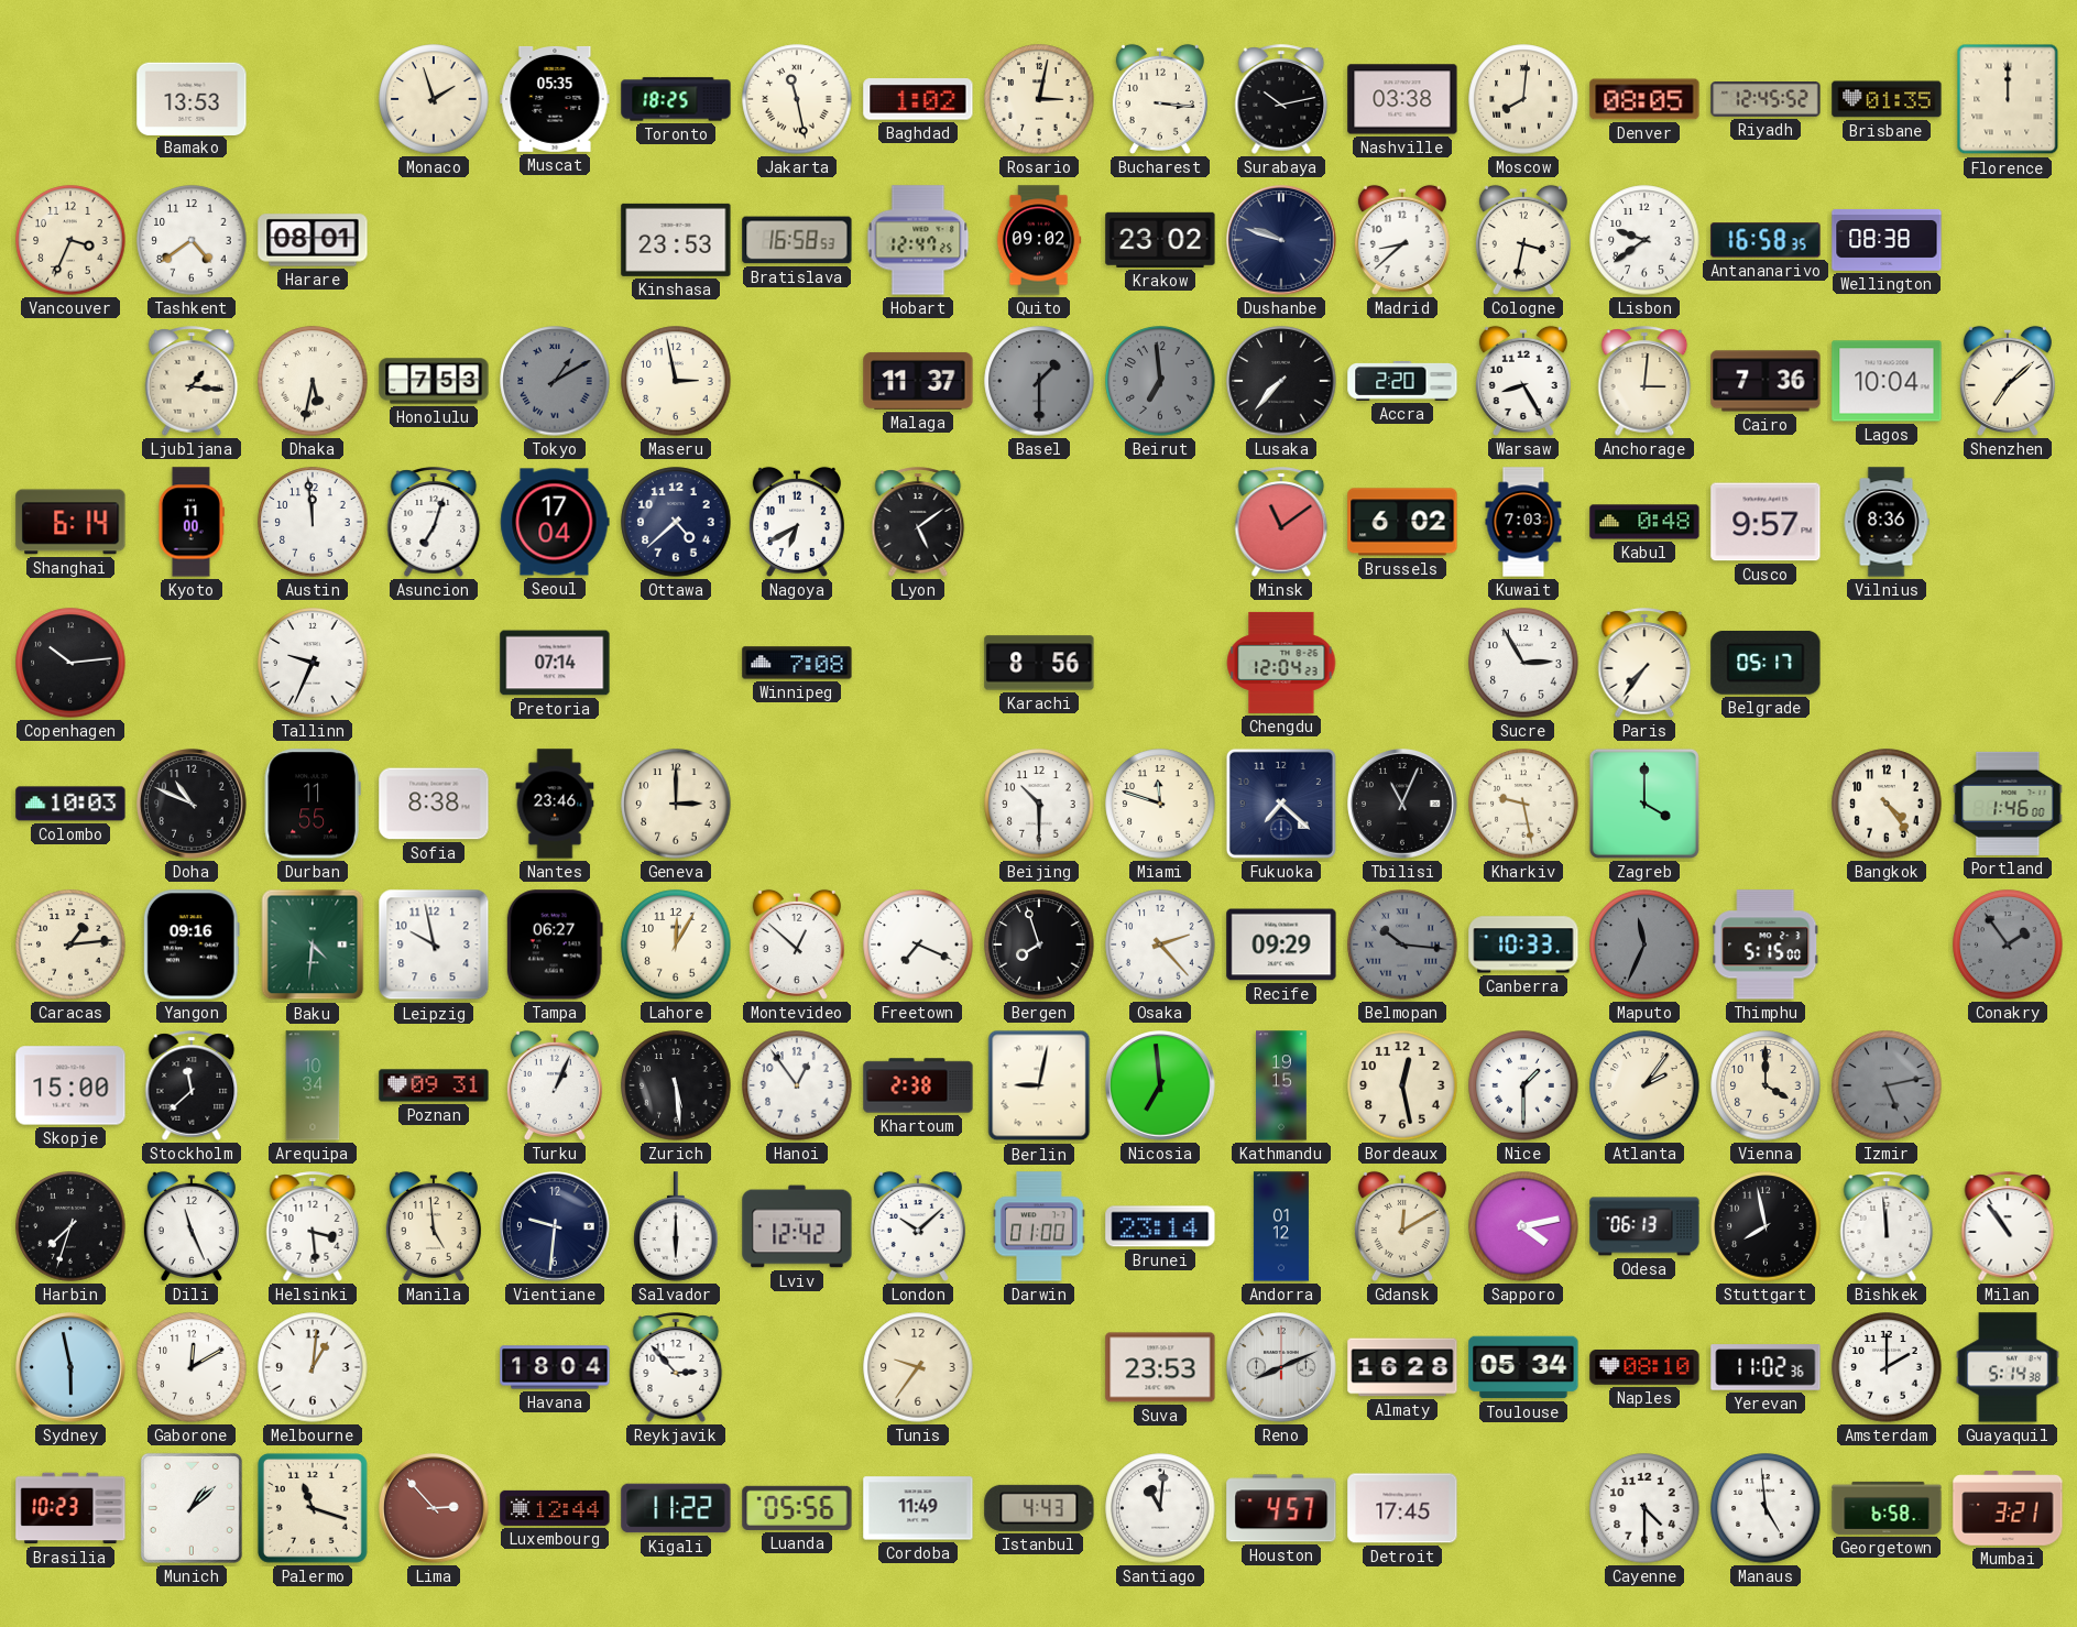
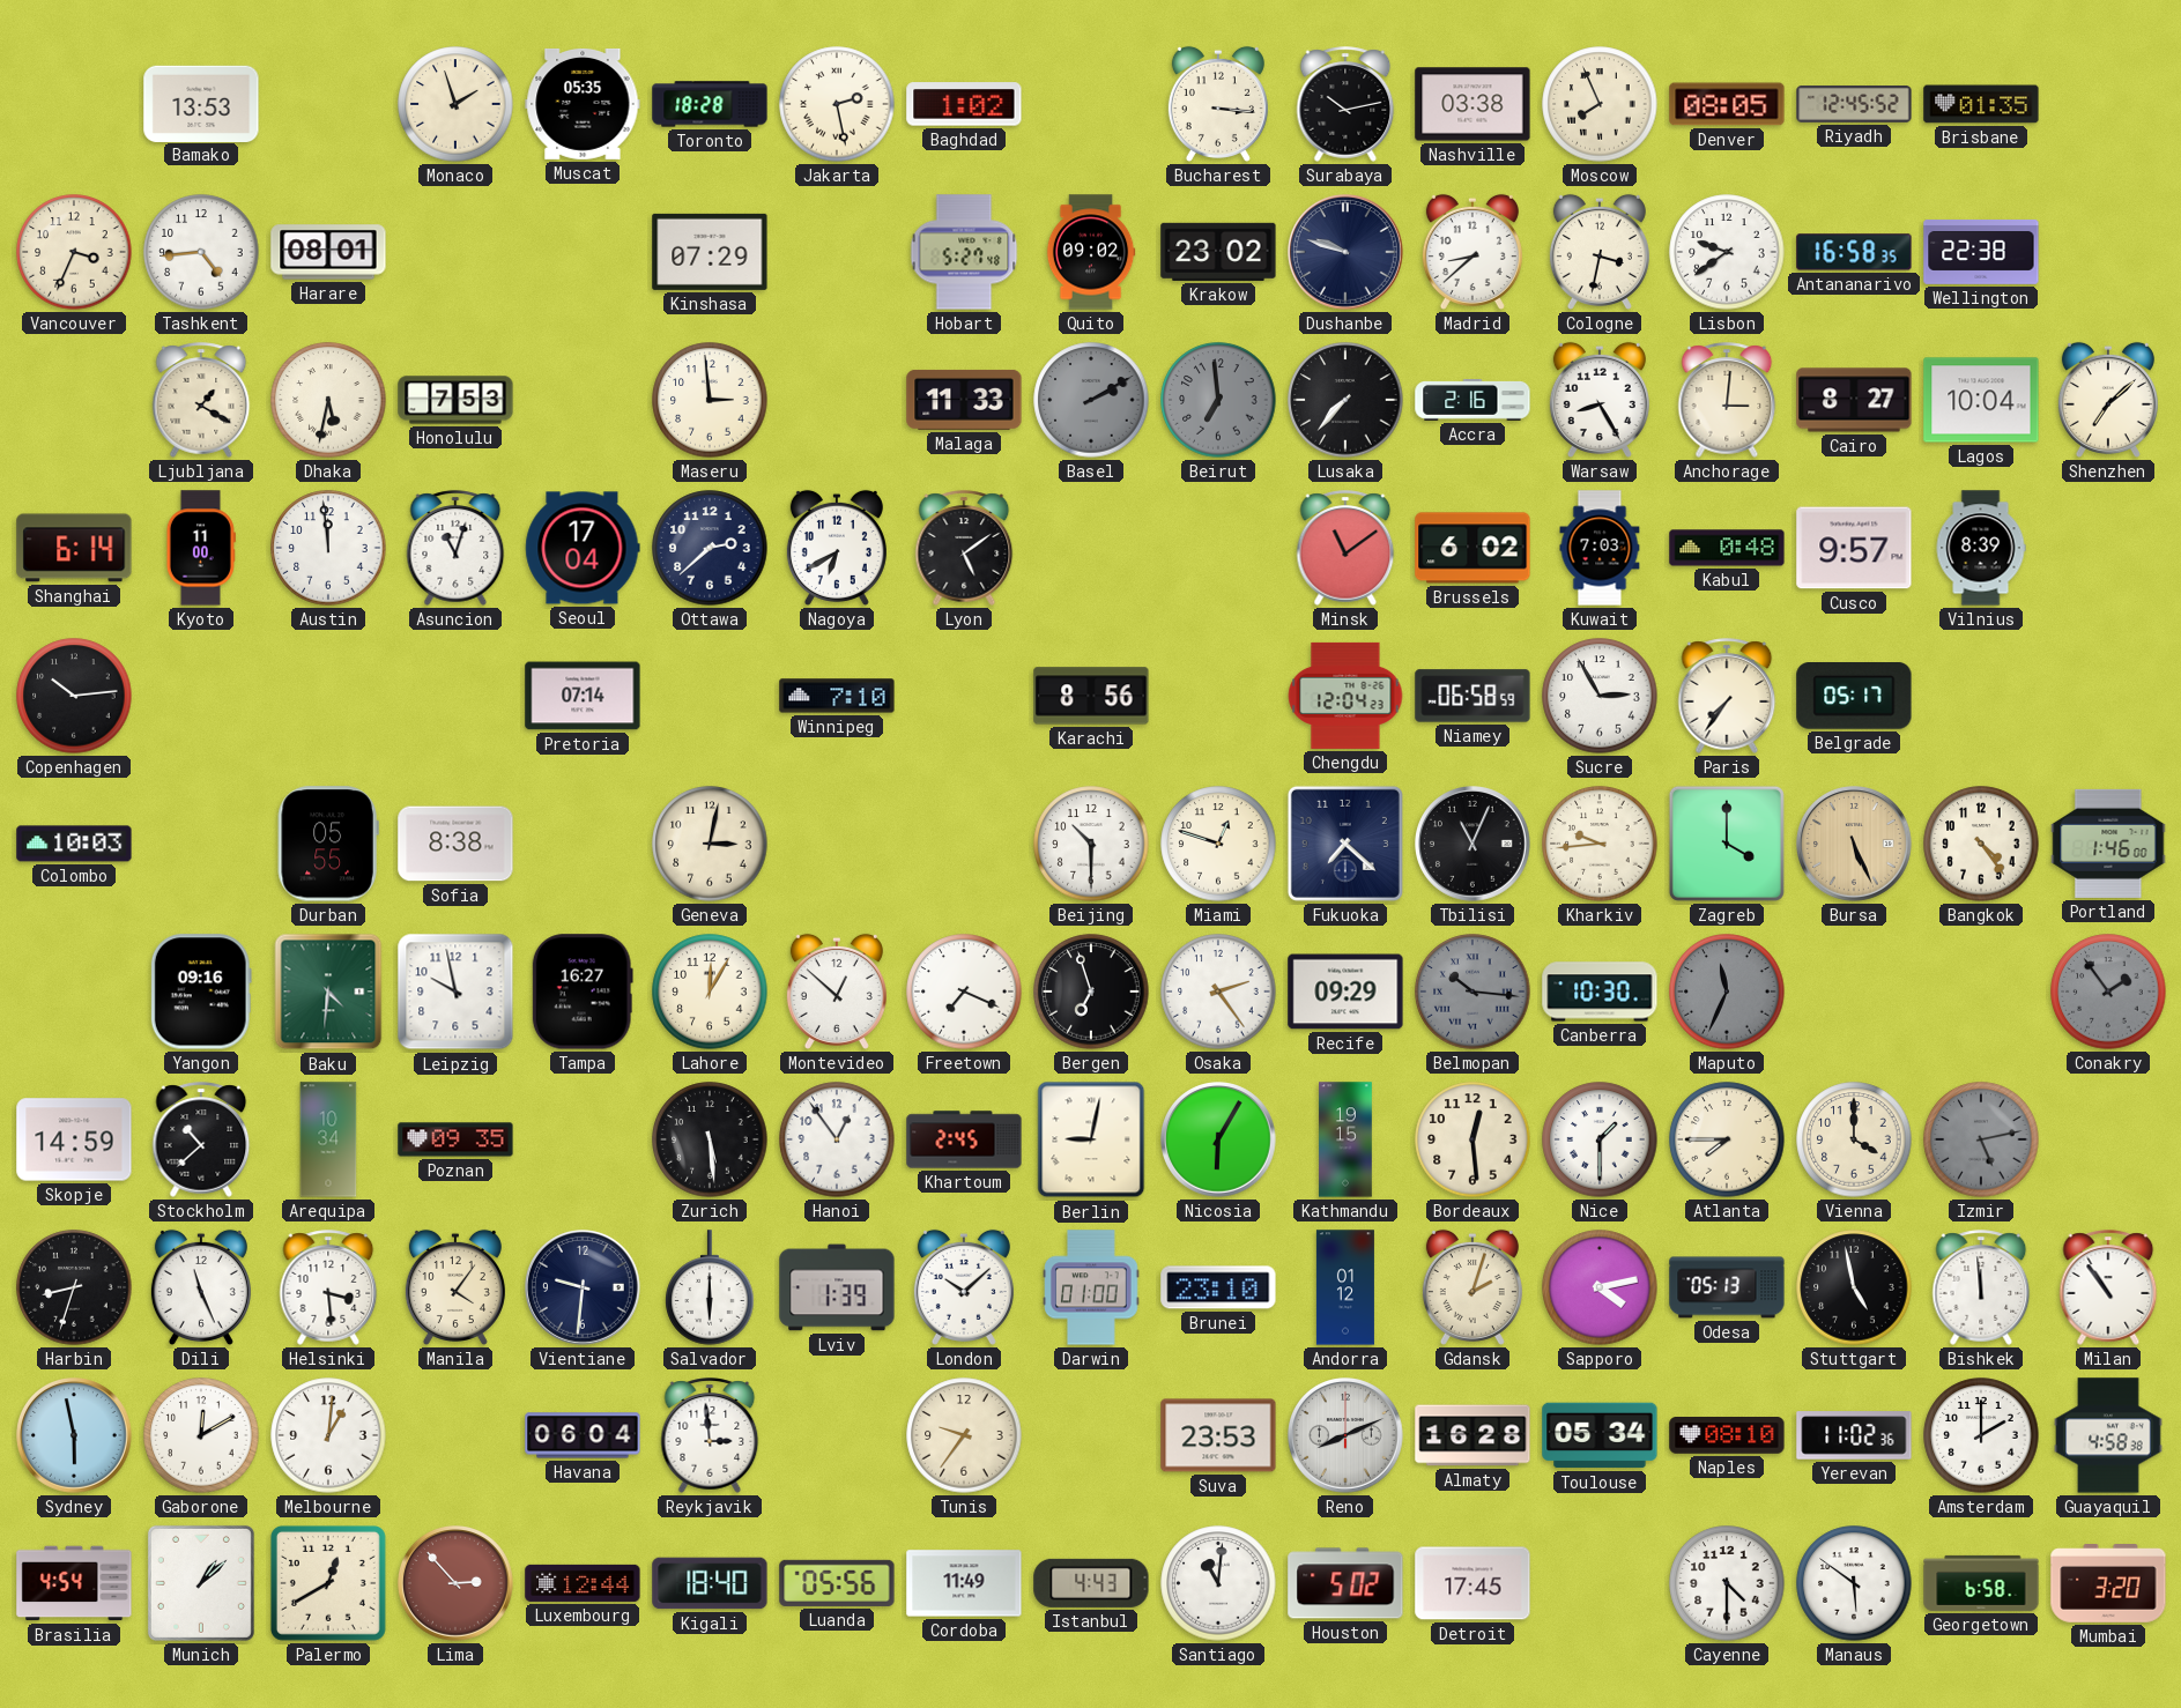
Toronto: 18:25 -> 18:28 (710, 104)
Jakarta: 11:28 -> 2:28 (837, 104)
Rosario: 3:02 -> none (1039, 99)
Moscow: 8:01 -> 7:56 (1600, 104)
Florence: 12:00 -> none (2008, 99)
Tashkent: 4:39 -> 4:44 (201, 252)
Kinshasa: 23:53 -> 07:29 (710, 252)
Bratislava: 16:58 -> none (797, 240)
Hobart: 12:47 -> 5:27 (964, 252)
Wellington: 08:38 -> 22:38 (1981, 252)
Ljubljana: 1:16 -> 1:20 (201, 400)
Tokyo: 1:10 -> none (555, 381)
Maseru: 2:58 -> 2:59 (710, 400)
Malaga: 11:37 -> 11:33 (964, 400)
Basel: 1:30 -> 2:10 (1091, 400)
Accra: 2:20 -> 2:16 (1472, 401)
Cairo: 7:36 -> 8:27 (1854, 400)
Asuncion: 7:03 -> 11:03 (455, 548)
Ottawa: 4:38 -> 2:38 (710, 548)
Vilnius: 8:36 -> 8:39 (1981, 548)
Tallinn: 9:34 -> none (313, 663)
Winnipeg: 7:08 -> 7:10 (837, 696)
Niamey: none -> 06:58 (1472, 696)
Doha: 10:49 -> none (193, 805)
Durban: 11:55 -> 05:55 (328, 844)
Nantes: 23:46 -> none (555, 804)
Geneva: 3:00 -> 3:02 (710, 844)
Miami: 11:48 -> 12:48 (1218, 844)
Kharkiv: 9:28 -> 9:44 (1600, 844)
Bursa: none -> 5:26 (1855, 845)
Caracas: 1:14 -> none (70, 944)
Tampa: 06:27 -> 16:27 (583, 992)
Bergen: 7:57 -> 6:57 (1091, 992)
Osaka: 2:23 -> 2:24 (1218, 992)
Canberra: 10:33 -> 10:30 (1600, 992)
Thimphu: 5:15 -> none (1766, 944)
Skopje: 15:00 -> 14:59 (74, 1139)
Stockholm: 11:38 -> 10:38 (201, 1139)
Poznan: 09:31 -> 09:35 (455, 1139)
Turku: 1:04 -> none (555, 1085)
Khartoum: 2:38 -> 2:45 (964, 1139)
Nicosia: 6:59 -> 6:05 (1219, 1141)
Bordeaux: 12:28 -> 12:29 (1472, 1139)
Atlanta: 2:06 -> 7:45 (1727, 1139)
Harbin: 7:33 -> 8:33 (74, 1287)
Manila: 4:59 -> 4:06 (455, 1287)
Lviv: 12:42 -> 1:39 (837, 1287)
Brunei: 23:14 -> 23:10 (1218, 1287)
Gdansk: 12:10 -> 2:03 (1472, 1287)
Odesa: 06:13 -> 05:13 (1727, 1287)
Stuttgart: 7:58 -> 4:58 (1854, 1287)
Havana: 18:04 -> 06:04 (583, 1435)
Reykjavik: 2:53 -> 2:59 (710, 1435)
Guayaquil: 5:14 -> 4:58 (2108, 1435)
Brasilia: 10:23 -> 4:54 (74, 1583)
Palermo: 11:18 -> 12:40 (328, 1583)
Kigali: 11:22 -> 18:40 (710, 1583)
Houston: 4:57 -> 5:02 (1345, 1583)
Manaus: 4:59 -> 5:51 (1854, 1583)
Mumbai: 3:21 -> 3:20 (2108, 1584)
